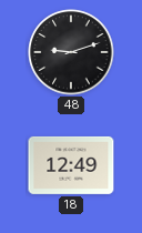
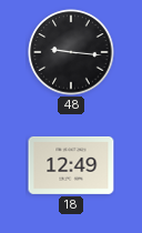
48: 9:12 -> 9:16 (71, 52)
